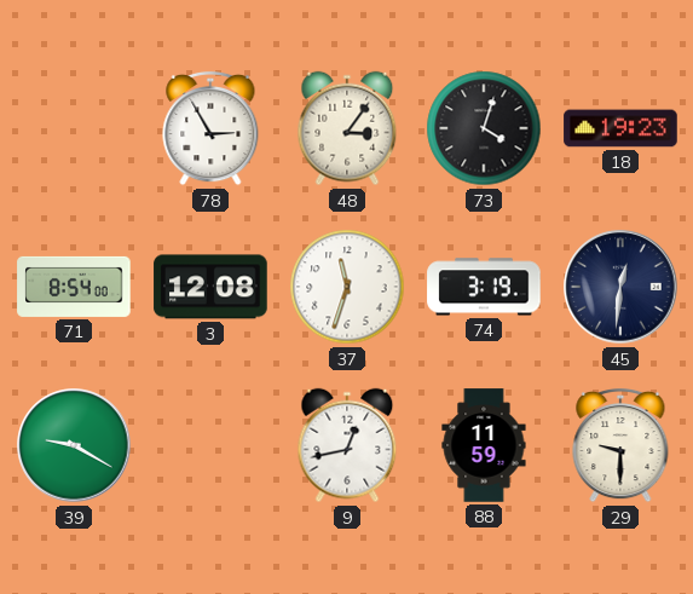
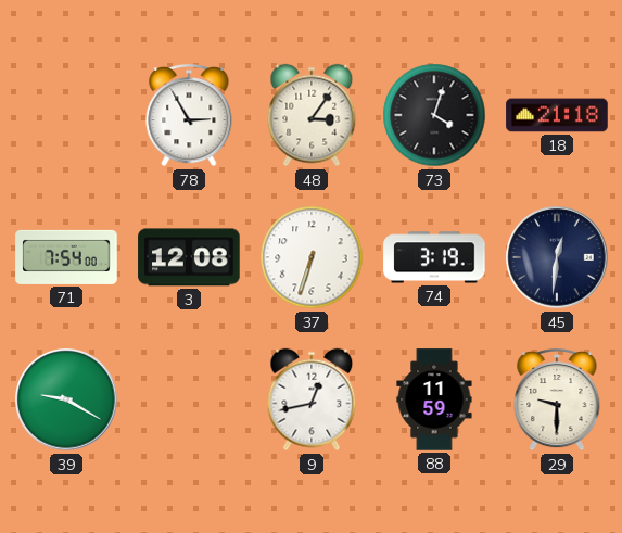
18: 19:23 -> 21:18 (557, 115)
71: 8:54 -> 7:54 (66, 257)
37: 11:33 -> 6:33 (312, 257)
